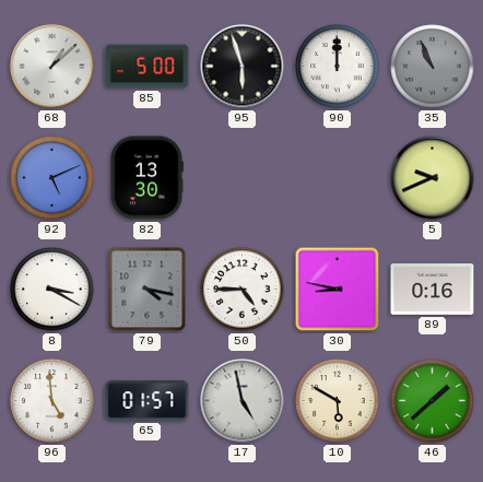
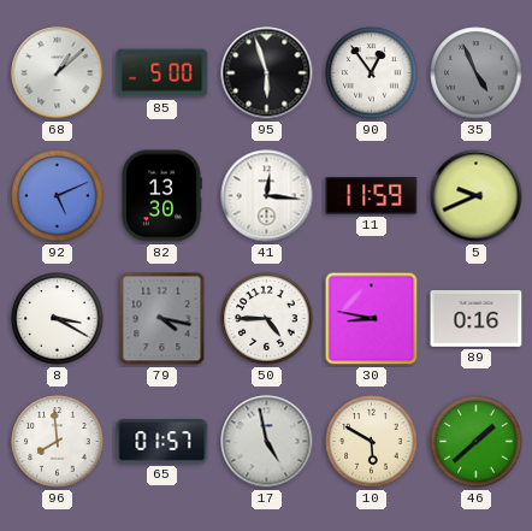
90: 12:00 -> 12:54 (372, 73)
35: 10:56 -> 4:56 (477, 73)
41: none -> 12:16 (267, 196)
11: none -> 11:59 (372, 196)
96: 4:59 -> 7:59 (58, 442)
